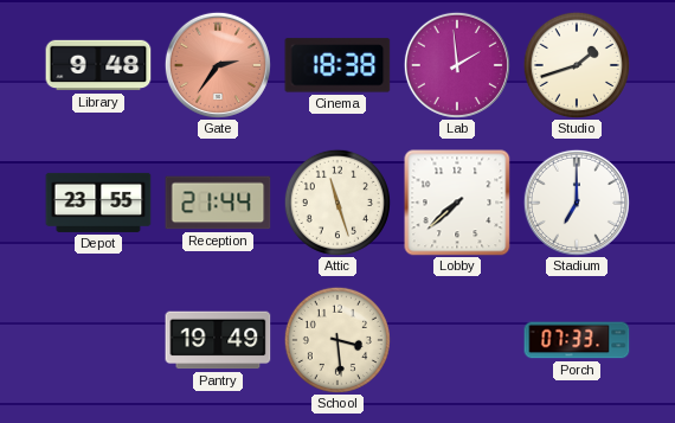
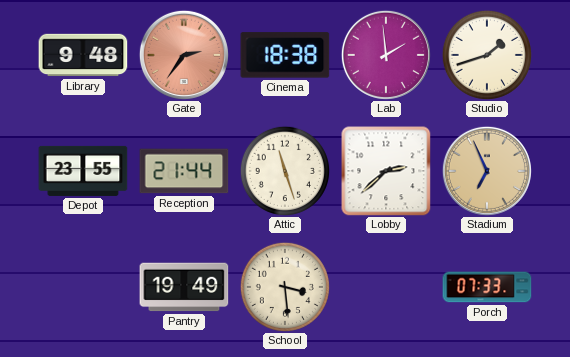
Lobby: 7:38 -> 2:38 (386, 171)
Stadium: 7:00 -> 6:56 (487, 171)
Stadium dial: white -> champagne (487, 171)
